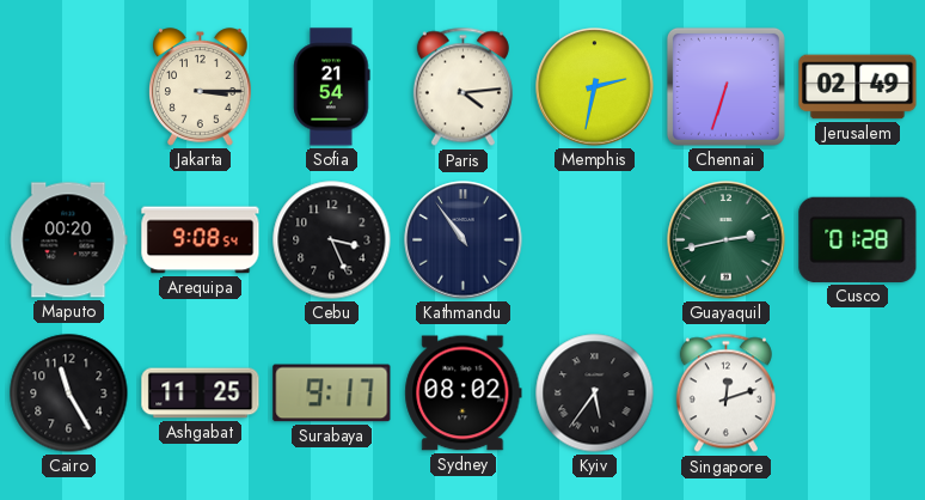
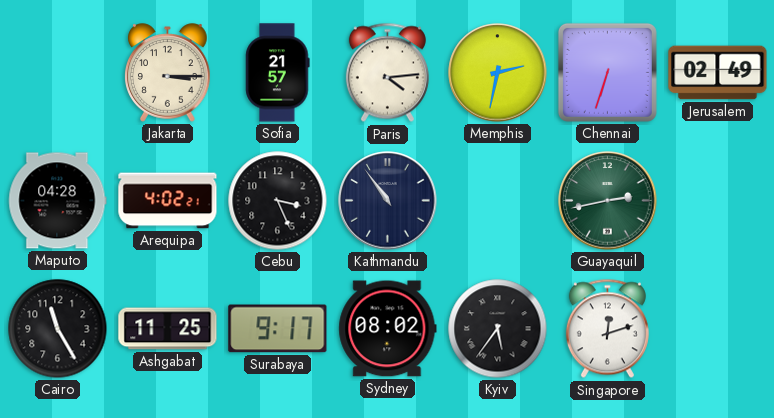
Sofia: 21:54 -> 21:57 (278, 73)
Maputo: 00:20 -> 04:28 (58, 201)
Arequipa: 9:08 -> 4:02 (168, 201)
Cusco: 01:28 -> none (858, 239)
